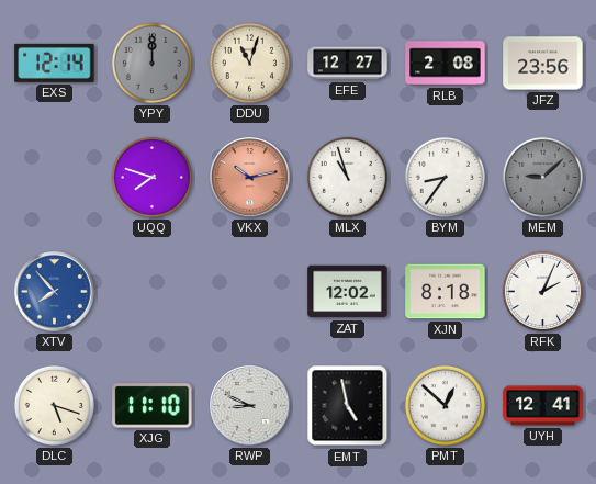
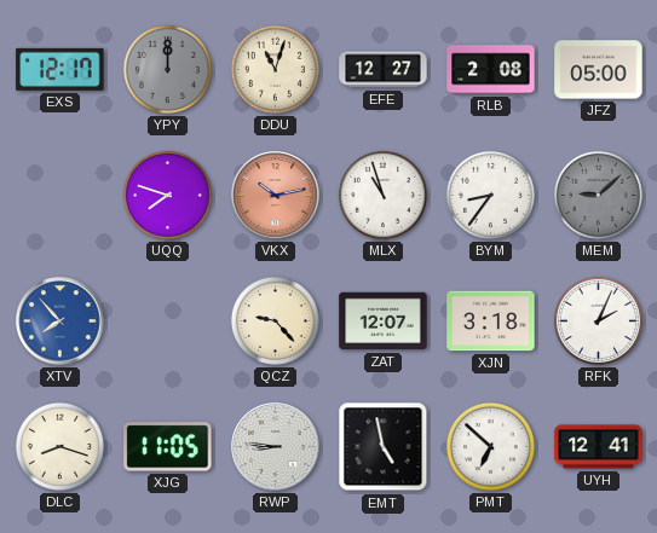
EXS: 12:14 -> 12:17 (60, 69)
JFZ: 23:56 -> 05:00 (599, 70)
QCZ: none -> 9:23 (275, 320)
ZAT: 12:02 -> 12:07 (384, 321)
XJN: 8:18 -> 3:18 (491, 321)
DLC: 5:18 -> 8:18 (59, 446)
XJG: 11:10 -> 11:05 (168, 447)
RWP: 8:49 -> 8:46 (276, 447)
PMT: 12:52 -> 6:52 (490, 446)
